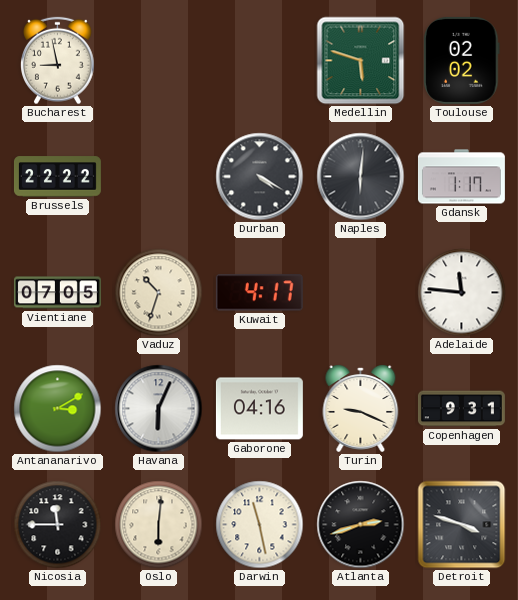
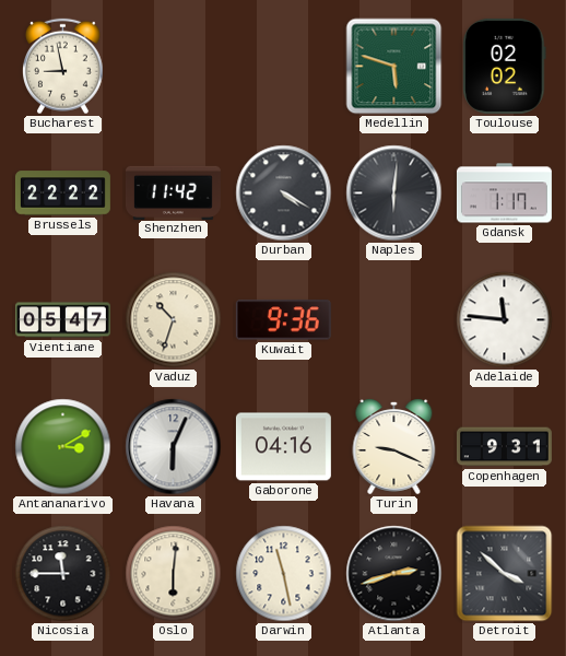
Shenzhen: none -> 11:42 (173, 192)
Vientiane: 07:05 -> 05:47 (62, 320)
Kuwait: 4:17 -> 9:36 (283, 320)
Detroit: 3:48 -> 3:52 (505, 574)
